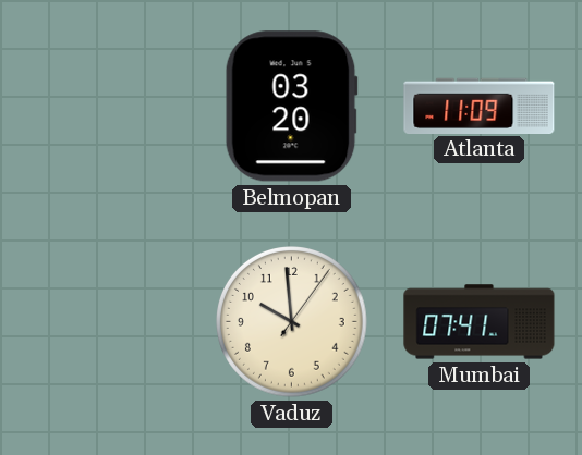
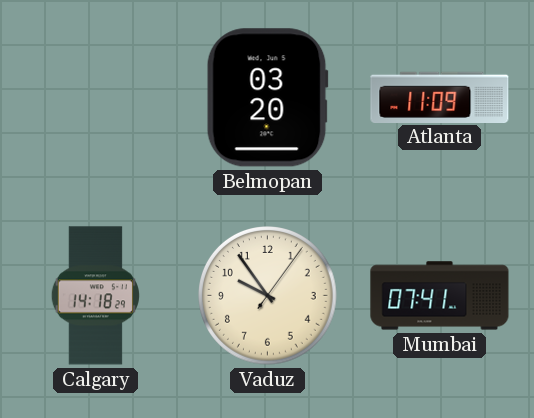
Calgary: none -> 14:18 (95, 296)
Vaduz: 9:59 -> 9:54 (268, 296)
